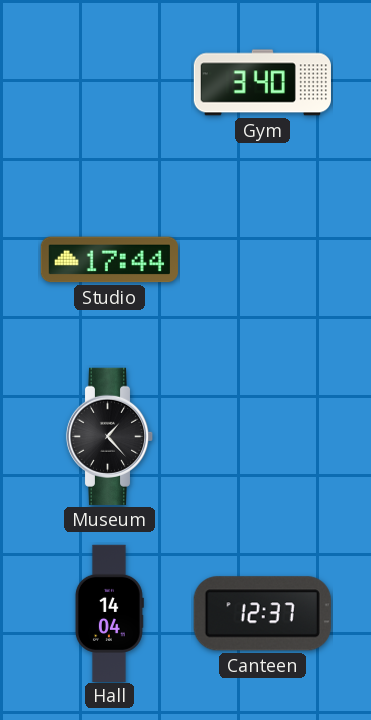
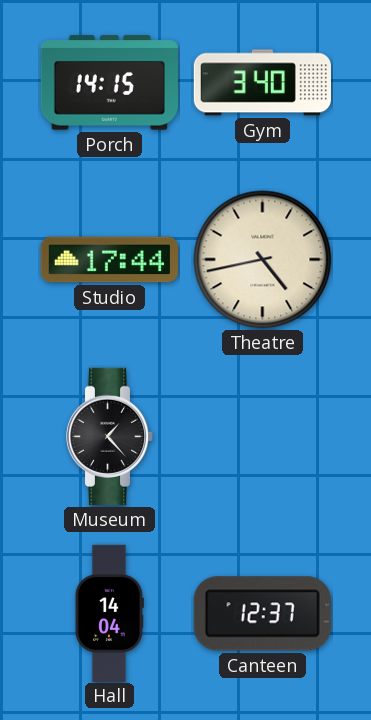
Porch: none -> 14:15 (109, 83)
Theatre: none -> 4:43 (263, 260)
